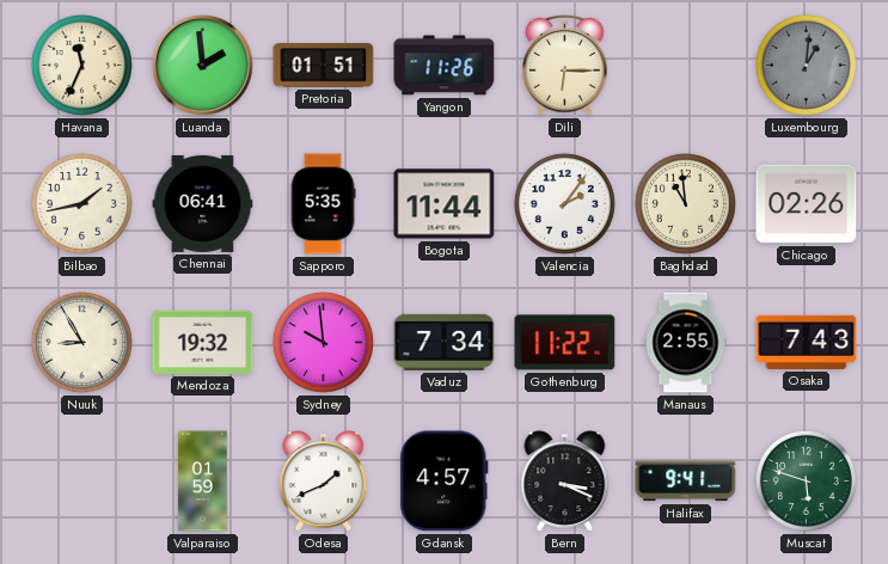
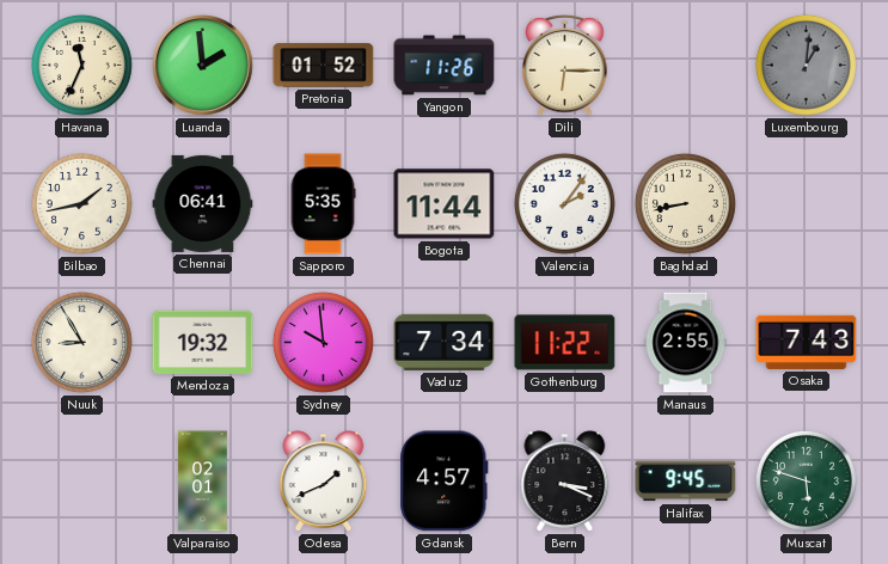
Pretoria: 01:51 -> 01:52 (324, 66)
Baghdad: 10:59 -> 8:43 (685, 203)
Chicago: 02:26 -> none (807, 204)
Valparaiso: 01:59 -> 02:01 (203, 482)
Halifax: 9:41 -> 9:45 (686, 482)
